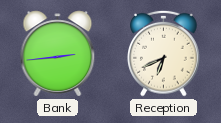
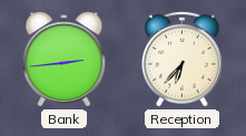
Reception: 6:41 -> 6:37 (183, 59)
